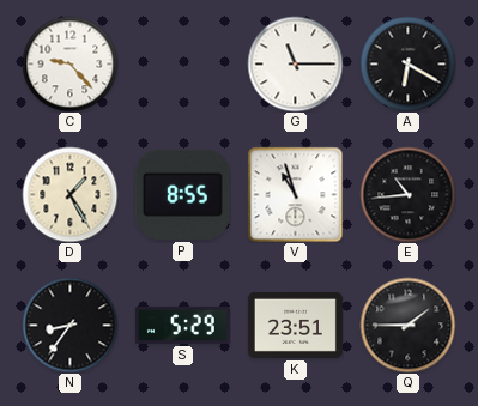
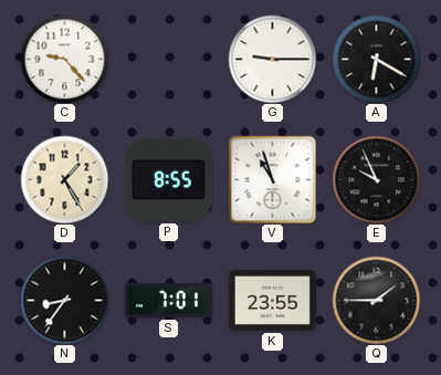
G: 11:15 -> 9:15 (272, 59)
E: 10:44 -> 9:56 (376, 179)
S: 5:29 -> 7:01 (168, 300)
K: 23:51 -> 23:55 (272, 300)
